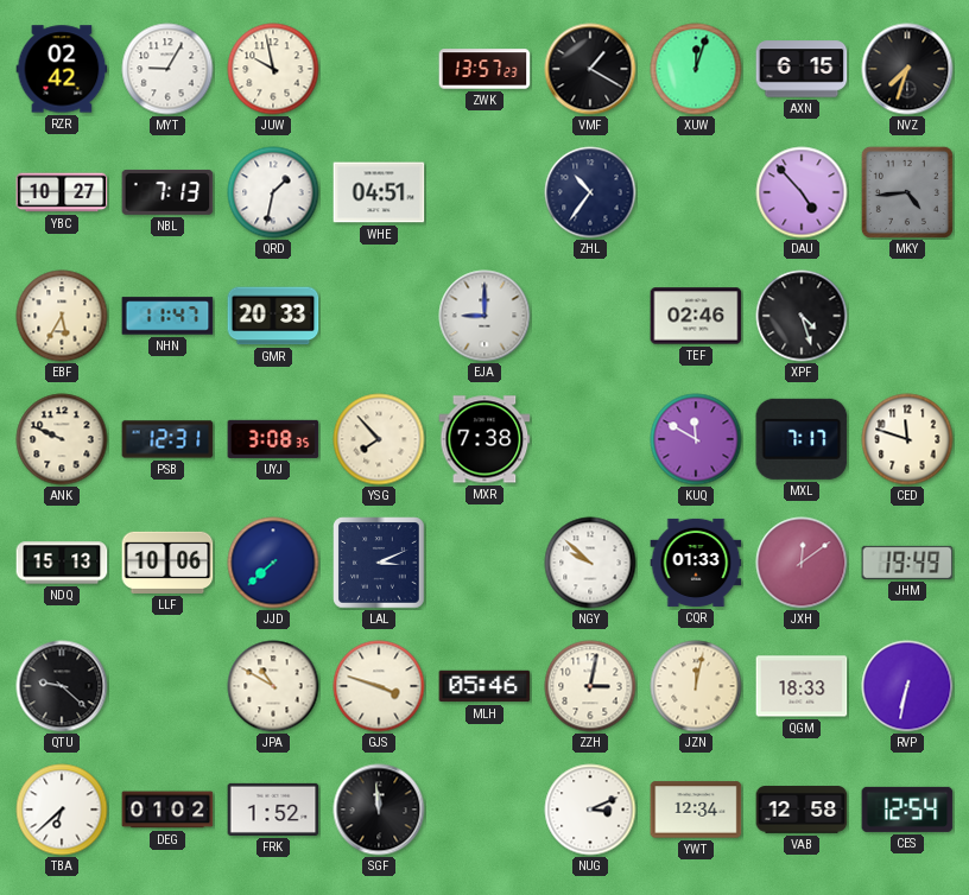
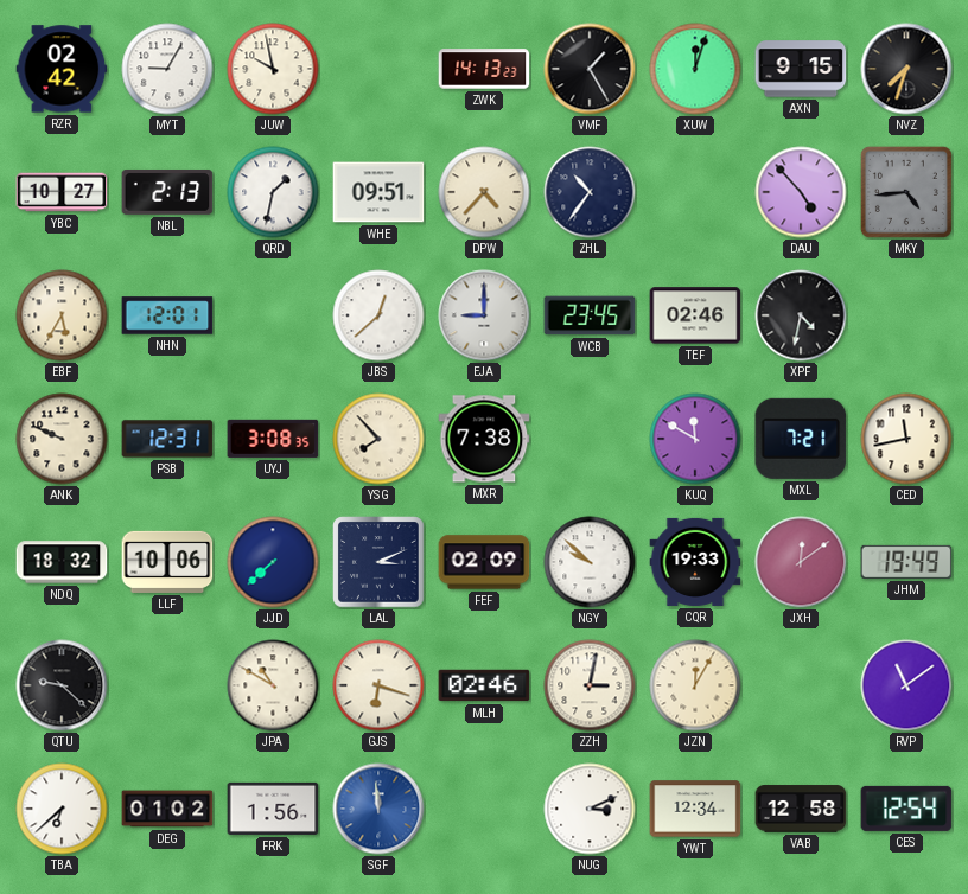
ZWK: 13:57 -> 14:13 (484, 69)
VMF: 1:20 -> 1:25 (590, 69)
AXN: 6:15 -> 9:15 (801, 69)
NBL: 7:13 -> 2:13 (167, 192)
WHE: 04:51 -> 09:51 (378, 192)
DPW: none -> 4:37 (484, 192)
NHN: 11:47 -> 12:01 (167, 315)
GMR: 20:33 -> none (273, 316)
JBS: none -> 12:38 (378, 315)
WCB: none -> 23:45 (590, 315)
XPF: 4:27 -> 4:32 (801, 315)
MXL: 7:17 -> 7:21 (801, 439)
CED: 11:48 -> 11:43 (906, 439)
NDQ: 15:13 -> 18:32 (62, 562)
FEF: none -> 02:09 (484, 562)
CQR: 01:33 -> 19:33 (695, 562)
GJS: 3:48 -> 6:18 (378, 685)
MLH: 05:46 -> 02:46 (484, 685)
JZN: 12:02 -> 12:05 (695, 685)
QGM: 18:33 -> none (802, 686)
RVP: 6:32 -> 11:09 (906, 685)
FRK: 1:52 -> 1:56 (273, 809)
SGF dial: black -> blue (378, 809)
